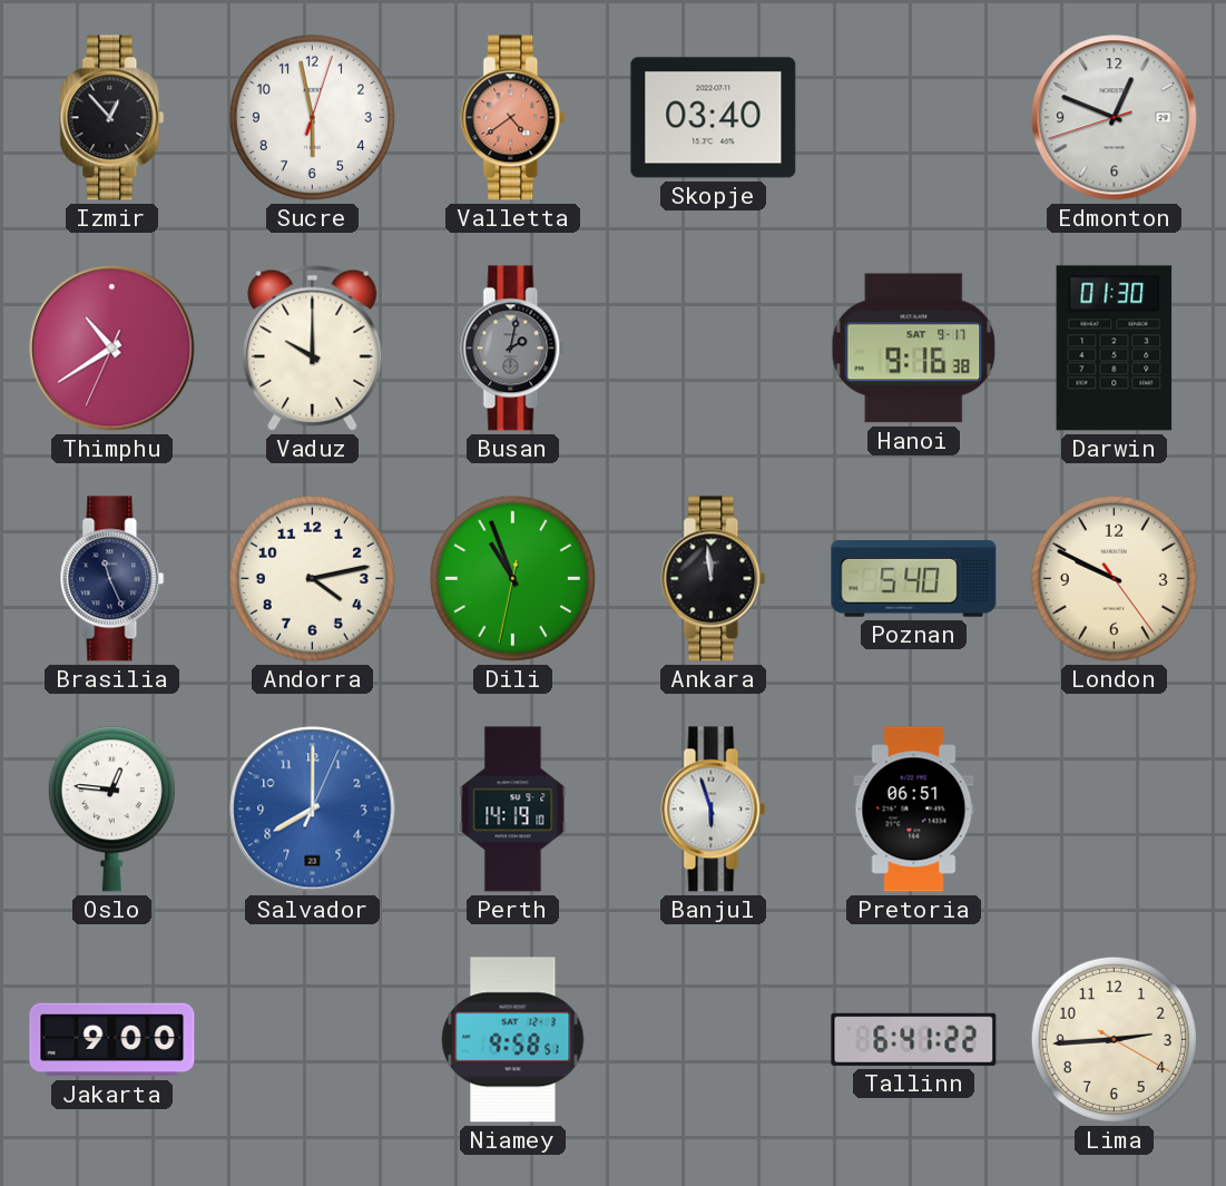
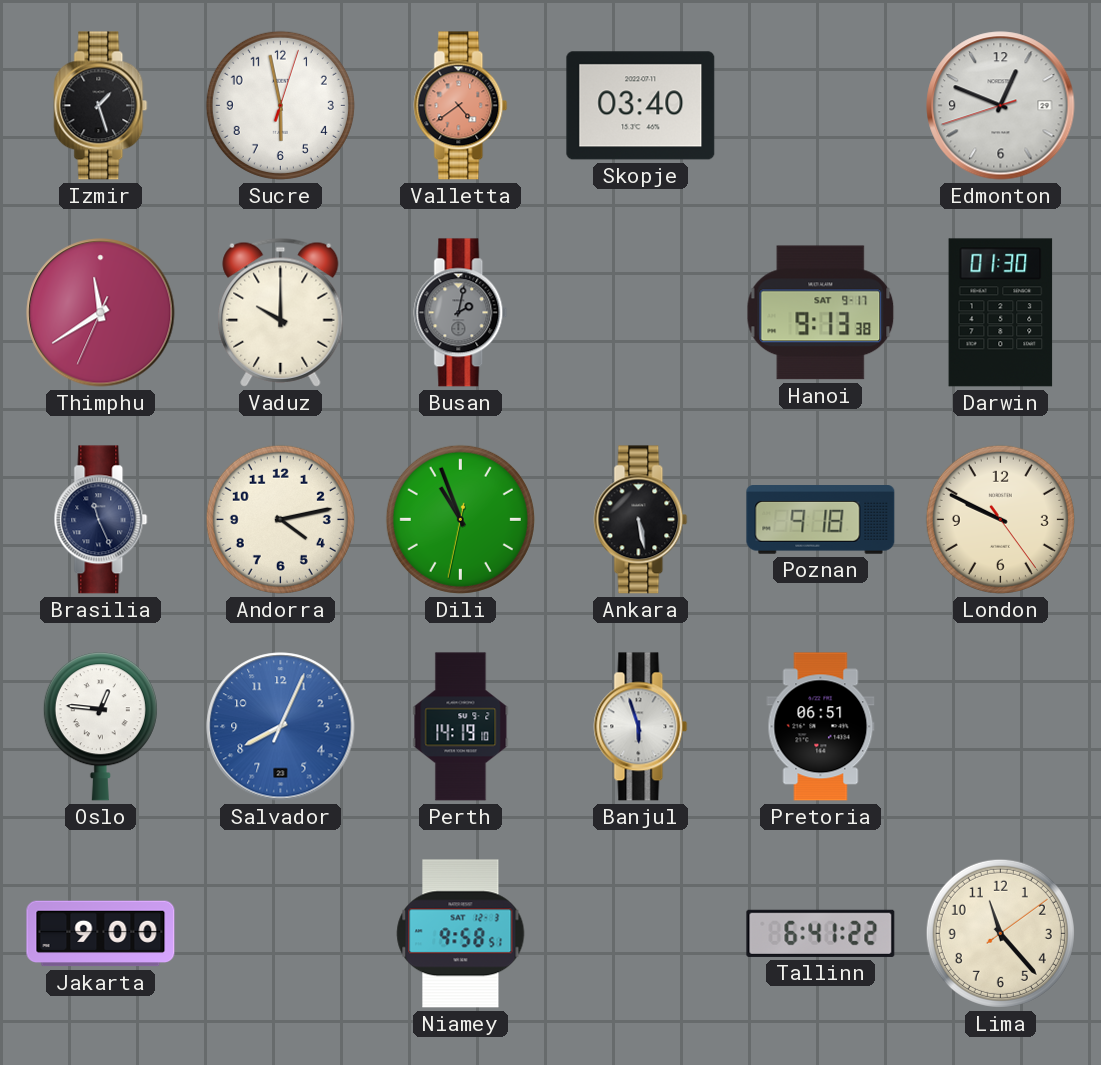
Izmir: 12:53 -> 1:27 (101, 106)
Thimphu: 10:39 -> 11:39 (101, 313)
Hanoi: 9:16 -> 9:13 (821, 313)
Ankara: 11:59 -> 5:28 (641, 520)
Poznan: 5:40 -> 9:18 (821, 520)
Salvador: 8:00 -> 8:04 (281, 727)
Lima: 2:44 -> 11:23 (1000, 933)
